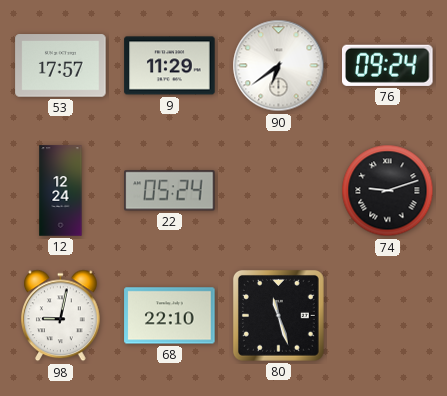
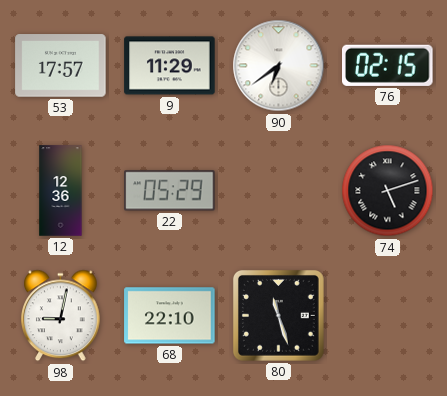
76: 09:24 -> 02:15 (388, 65)
12: 12:24 -> 12:36 (61, 191)
22: 05:24 -> 05:29 (170, 191)
74: 9:12 -> 5:12 (388, 191)
